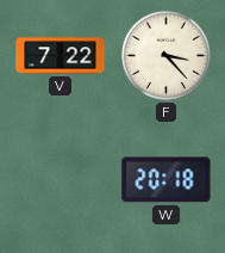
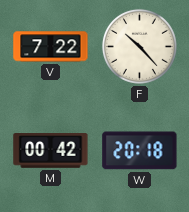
F: 3:23 -> 10:23 (139, 46)
M: none -> 00:42 (51, 151)
